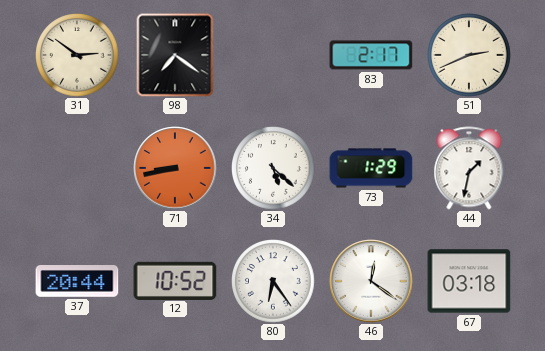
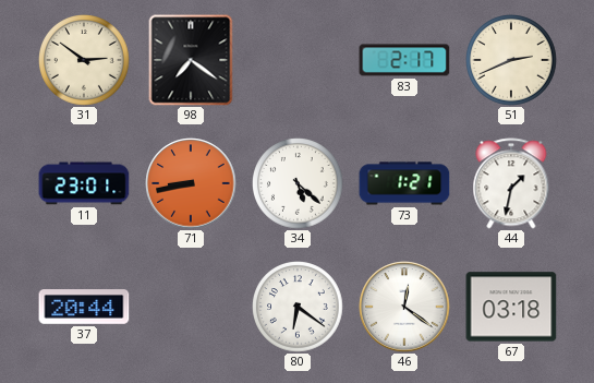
11: none -> 23:01 (84, 183)
73: 1:29 -> 1:21 (404, 183)
12: 10:52 -> none (175, 280)
80: 6:24 -> 6:21 (298, 308)
